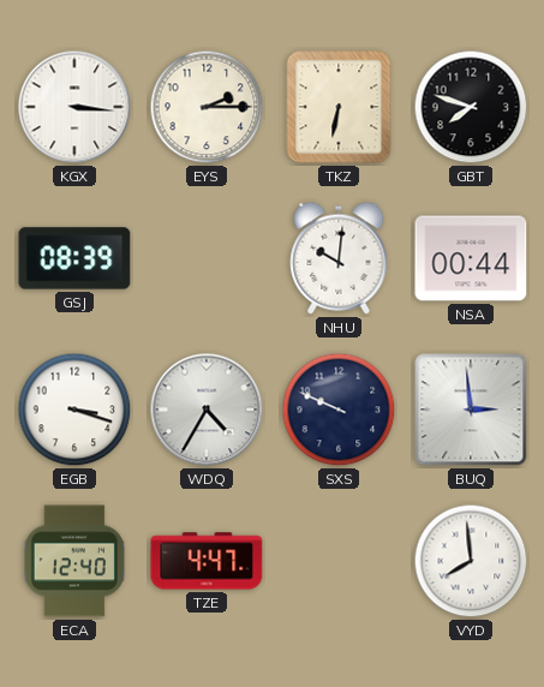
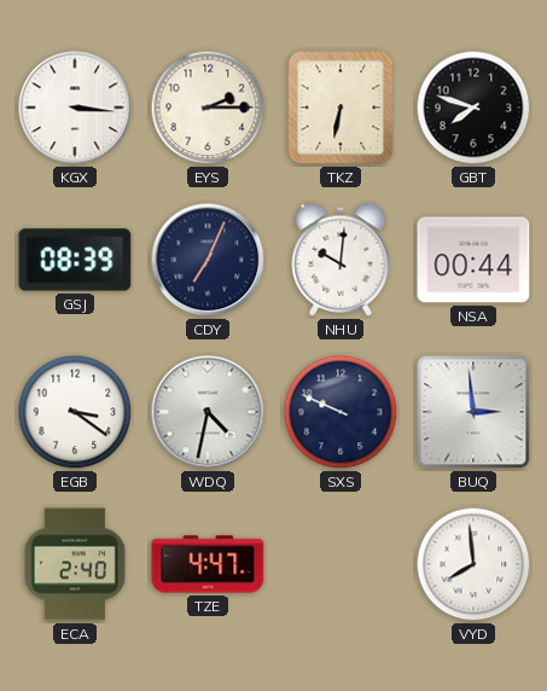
CDY: none -> 7:04 (208, 260)
EGB: 3:18 -> 3:21 (75, 412)
WDQ: 4:35 -> 4:32 (208, 412)
ECA: 12:40 -> 2:40 (75, 564)
